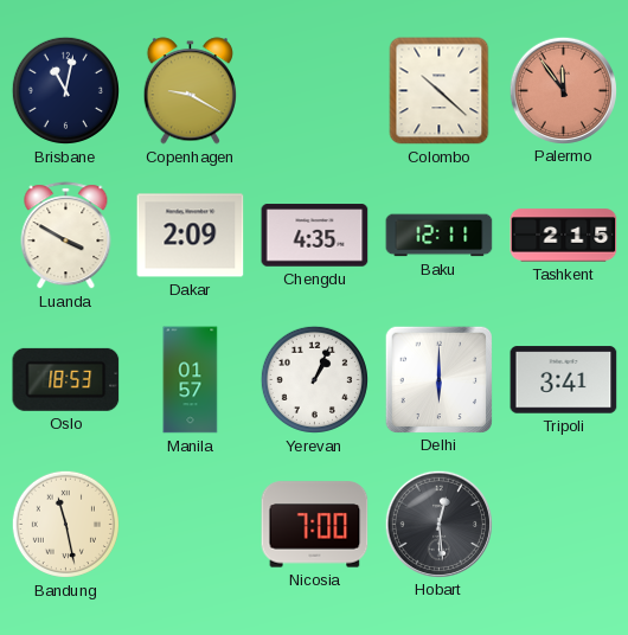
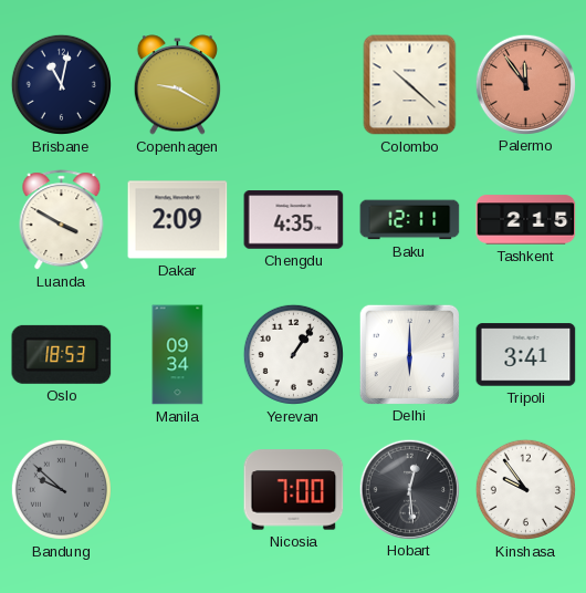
Manila: 01:57 -> 09:34 (178, 355)
Yerevan: 1:04 -> 1:06 (293, 354)
Bandung: 11:28 -> 9:52 (61, 489)
Bandung dial: cream -> grey (61, 489)
Kinshasa: none -> 9:54 (525, 489)
